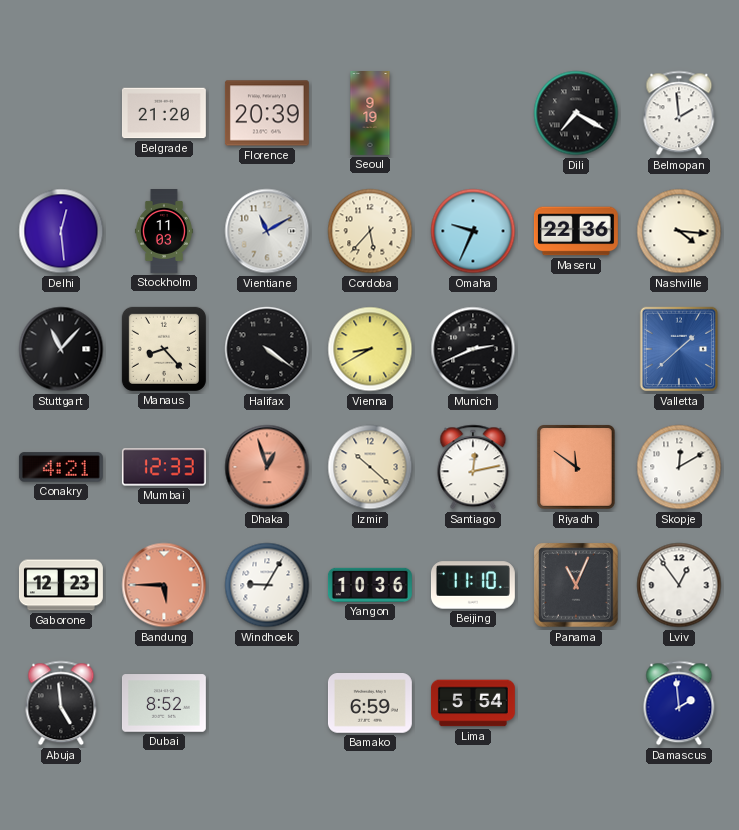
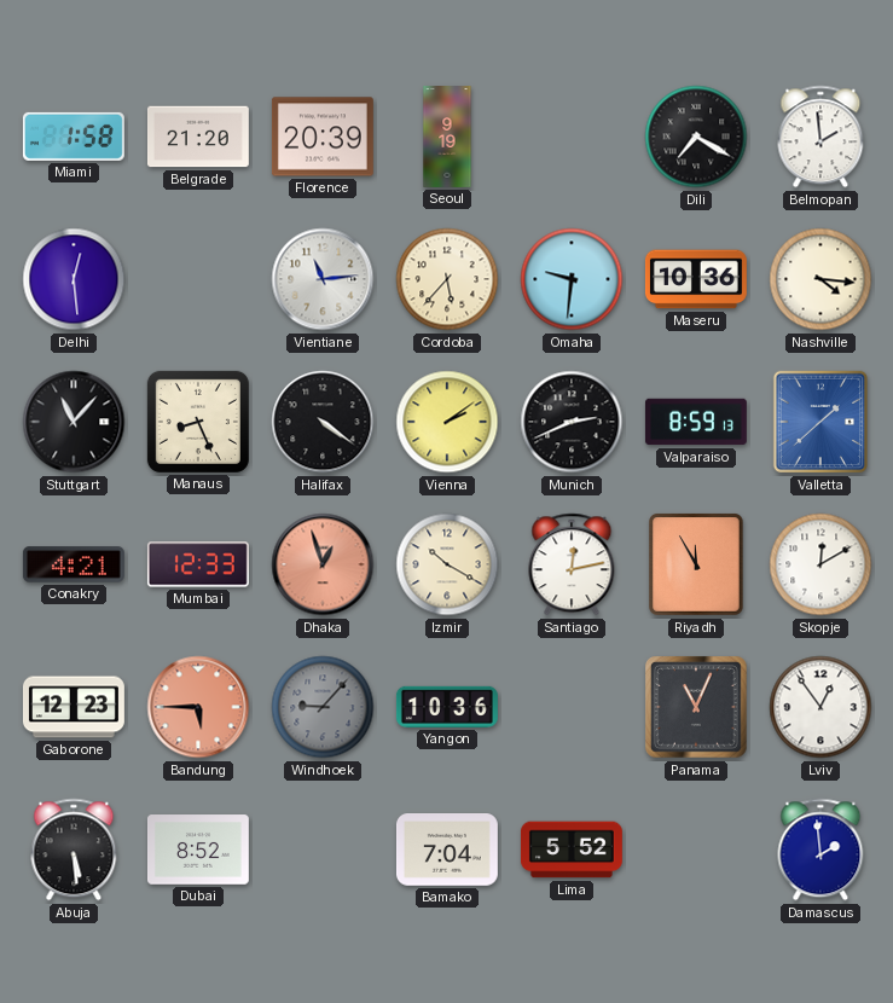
Miami: none -> 1:58 (74, 137)
Stockholm: 11:03 -> none (164, 232)
Vientiane: 11:10 -> 11:14 (323, 279)
Omaha: 9:34 -> 9:31 (572, 279)
Maseru: 22:36 -> 10:36 (696, 279)
Manaus: 8:23 -> 8:26 (198, 422)
Vienna: 8:40 -> 2:09 (447, 422)
Valparaiso: none -> 8:59 (696, 422)
Izmir: 10:22 -> 10:20 (447, 564)
Riyadh: 11:51 -> 11:55 (697, 566)
Windhoek: 9:05 -> 9:07 (323, 707)
Windhoek dial: white -> grey (323, 707)
Beijing: 11:10 -> none (473, 585)
Abuja: 4:59 -> 5:29 (74, 850)
Bamako: 6:59 -> 7:04 (447, 851)
Lima: 5:54 -> 5:52 (572, 850)
